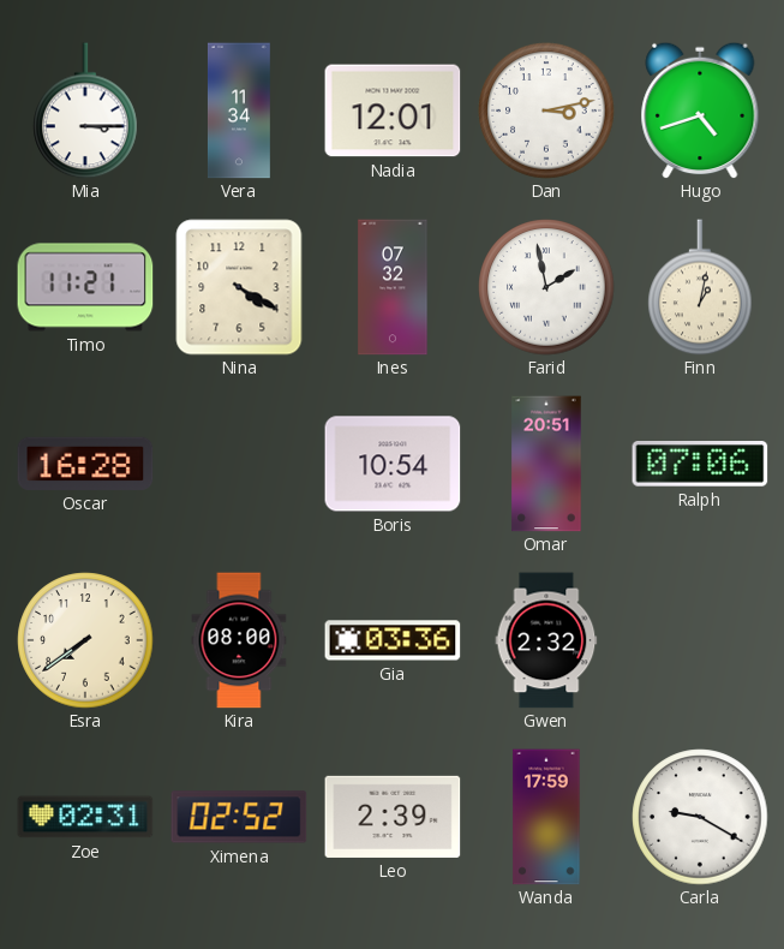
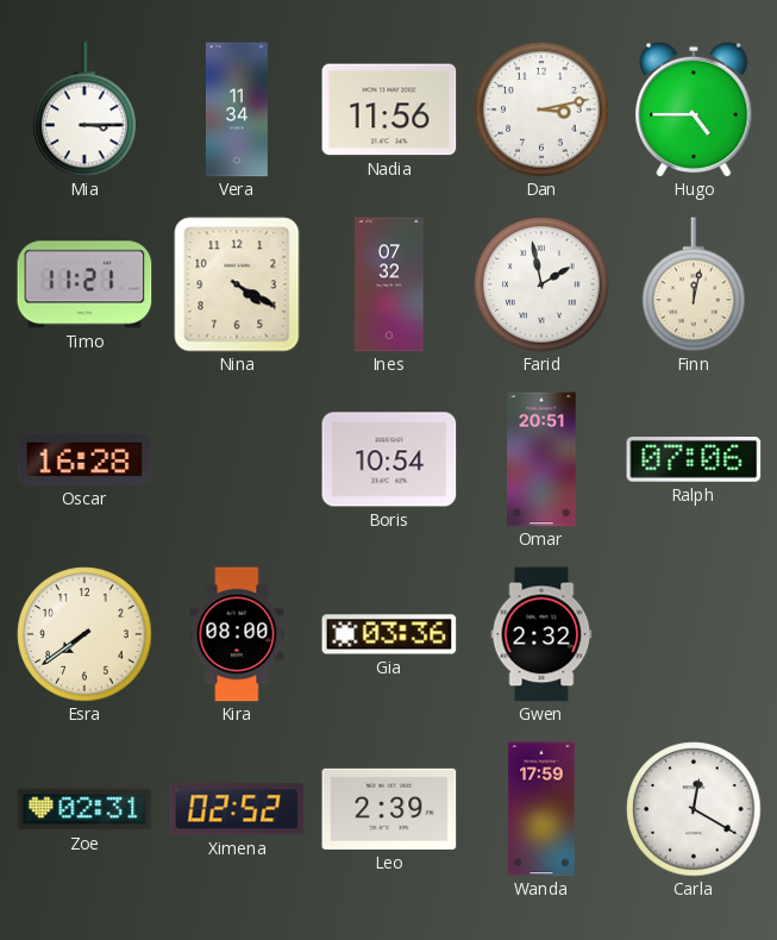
Nadia: 12:01 -> 11:56 (389, 109)
Hugo: 4:42 -> 4:45 (694, 109)
Finn: 1:02 -> 12:02 (694, 284)
Carla: 9:20 -> 12:20 (694, 809)
